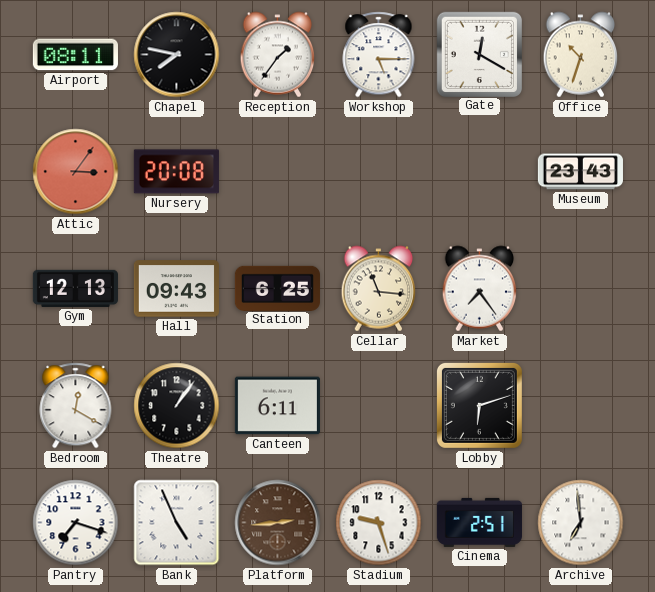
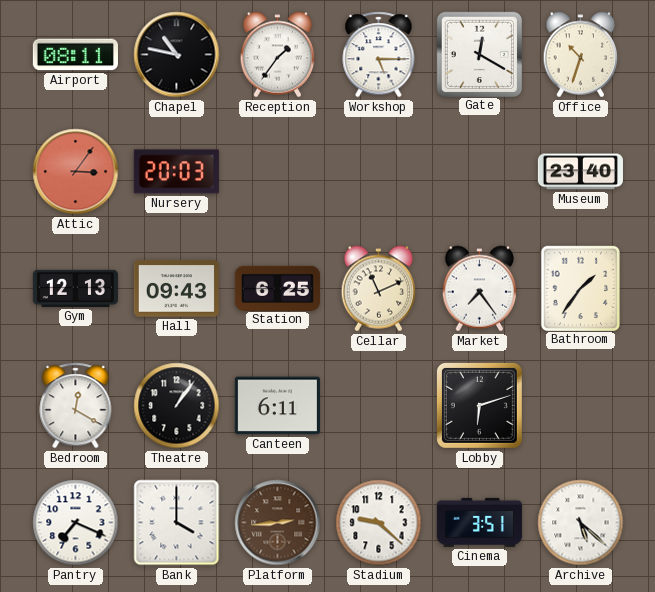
Chapel: 7:47 -> 10:47 (177, 55)
Nursery: 20:08 -> 20:03 (176, 172)
Museum: 23:43 -> 23:40 (580, 172)
Cellar: 11:16 -> 11:11 (379, 289)
Bathroom: none -> 1:36 (580, 288)
Pantry: 7:18 -> 7:19 (76, 523)
Bank: 4:56 -> 4:00 (177, 523)
Stadium: 9:27 -> 9:22 (379, 523)
Cinema: 2:51 -> 3:51 (479, 522)
Archive: 6:59 -> 5:22 (581, 523)
